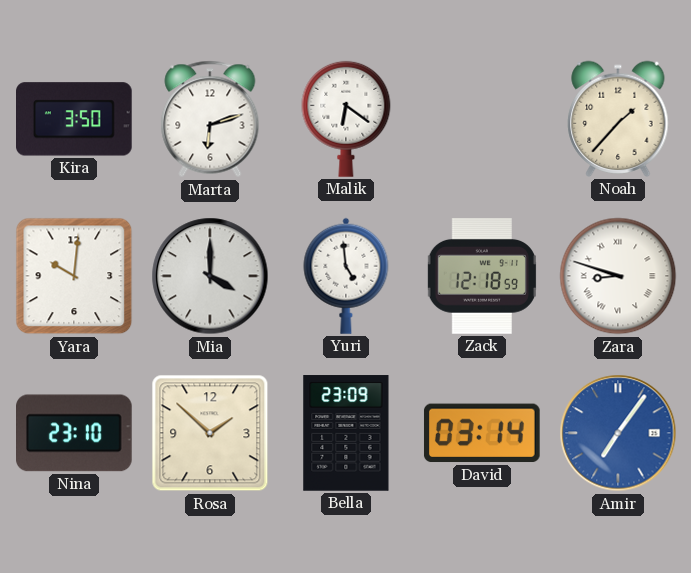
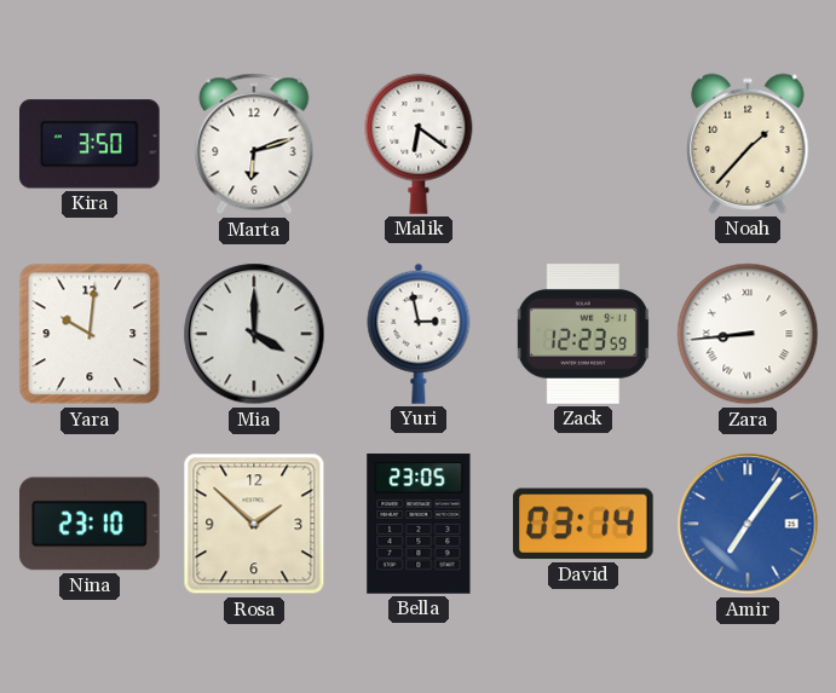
Yuri: 4:59 -> 2:58 (419, 334)
Zack: 12:18 -> 12:23 (583, 334)
Zara: 8:48 -> 8:44 (748, 334)
Bella: 23:09 -> 23:05 (419, 524)
